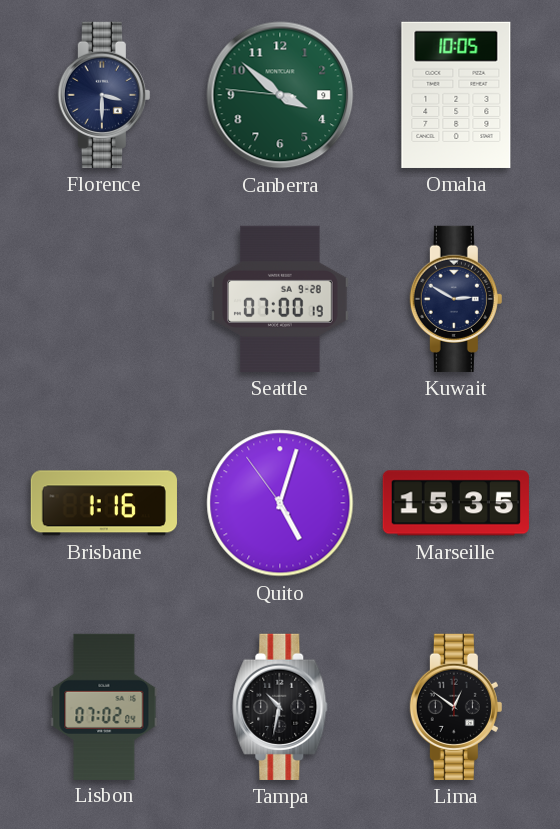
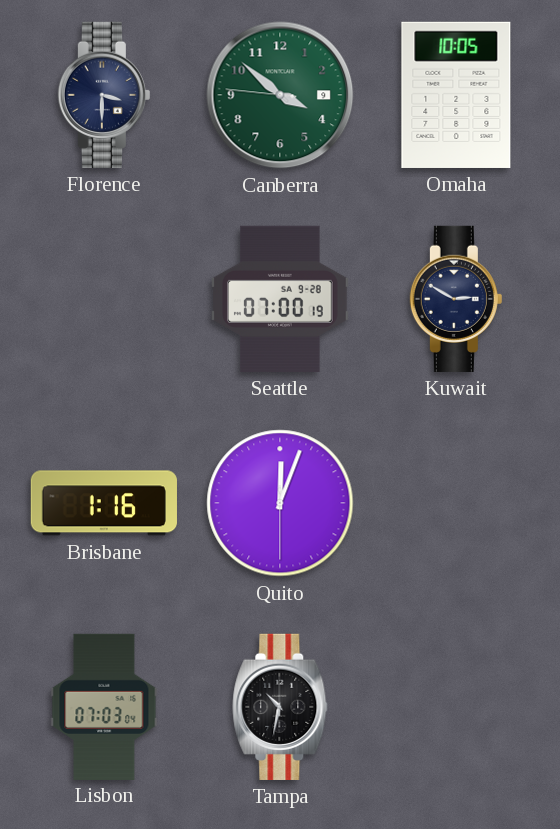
Quito: 5:02 -> 12:03 (280, 503)
Marseille: 15:35 -> none (456, 503)
Lisbon: 07:02 -> 07:03 (104, 706)
Lima: 12:51 -> none (456, 707)
